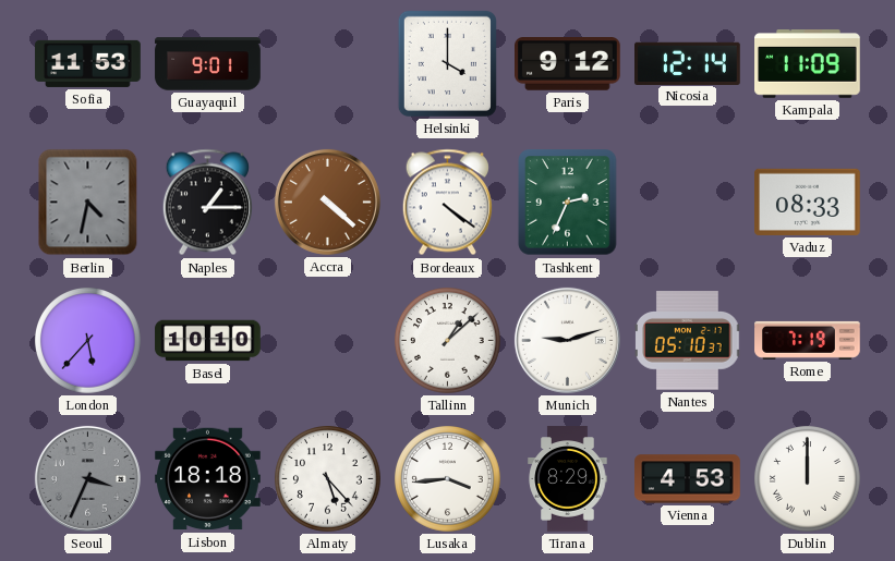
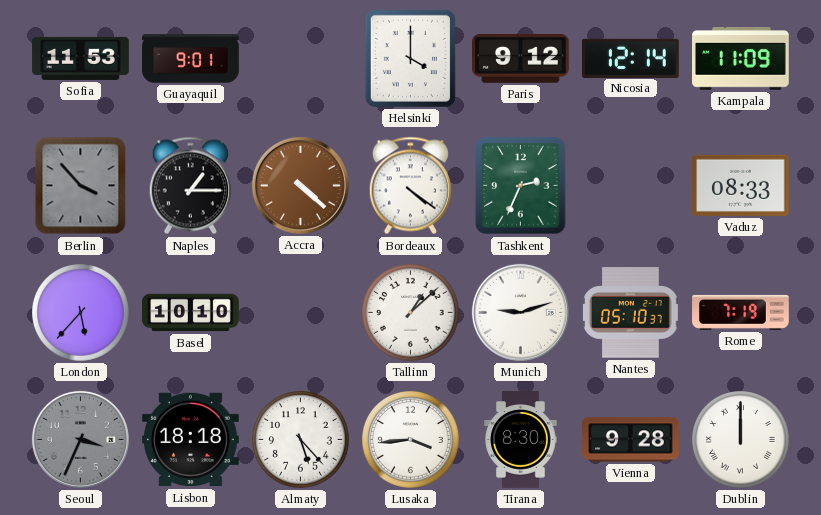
Berlin: 4:32 -> 3:53 (81, 186)
Tirana: 8:29 -> 8:30 (521, 440)
Vienna: 4:53 -> 9:28 (631, 440)
